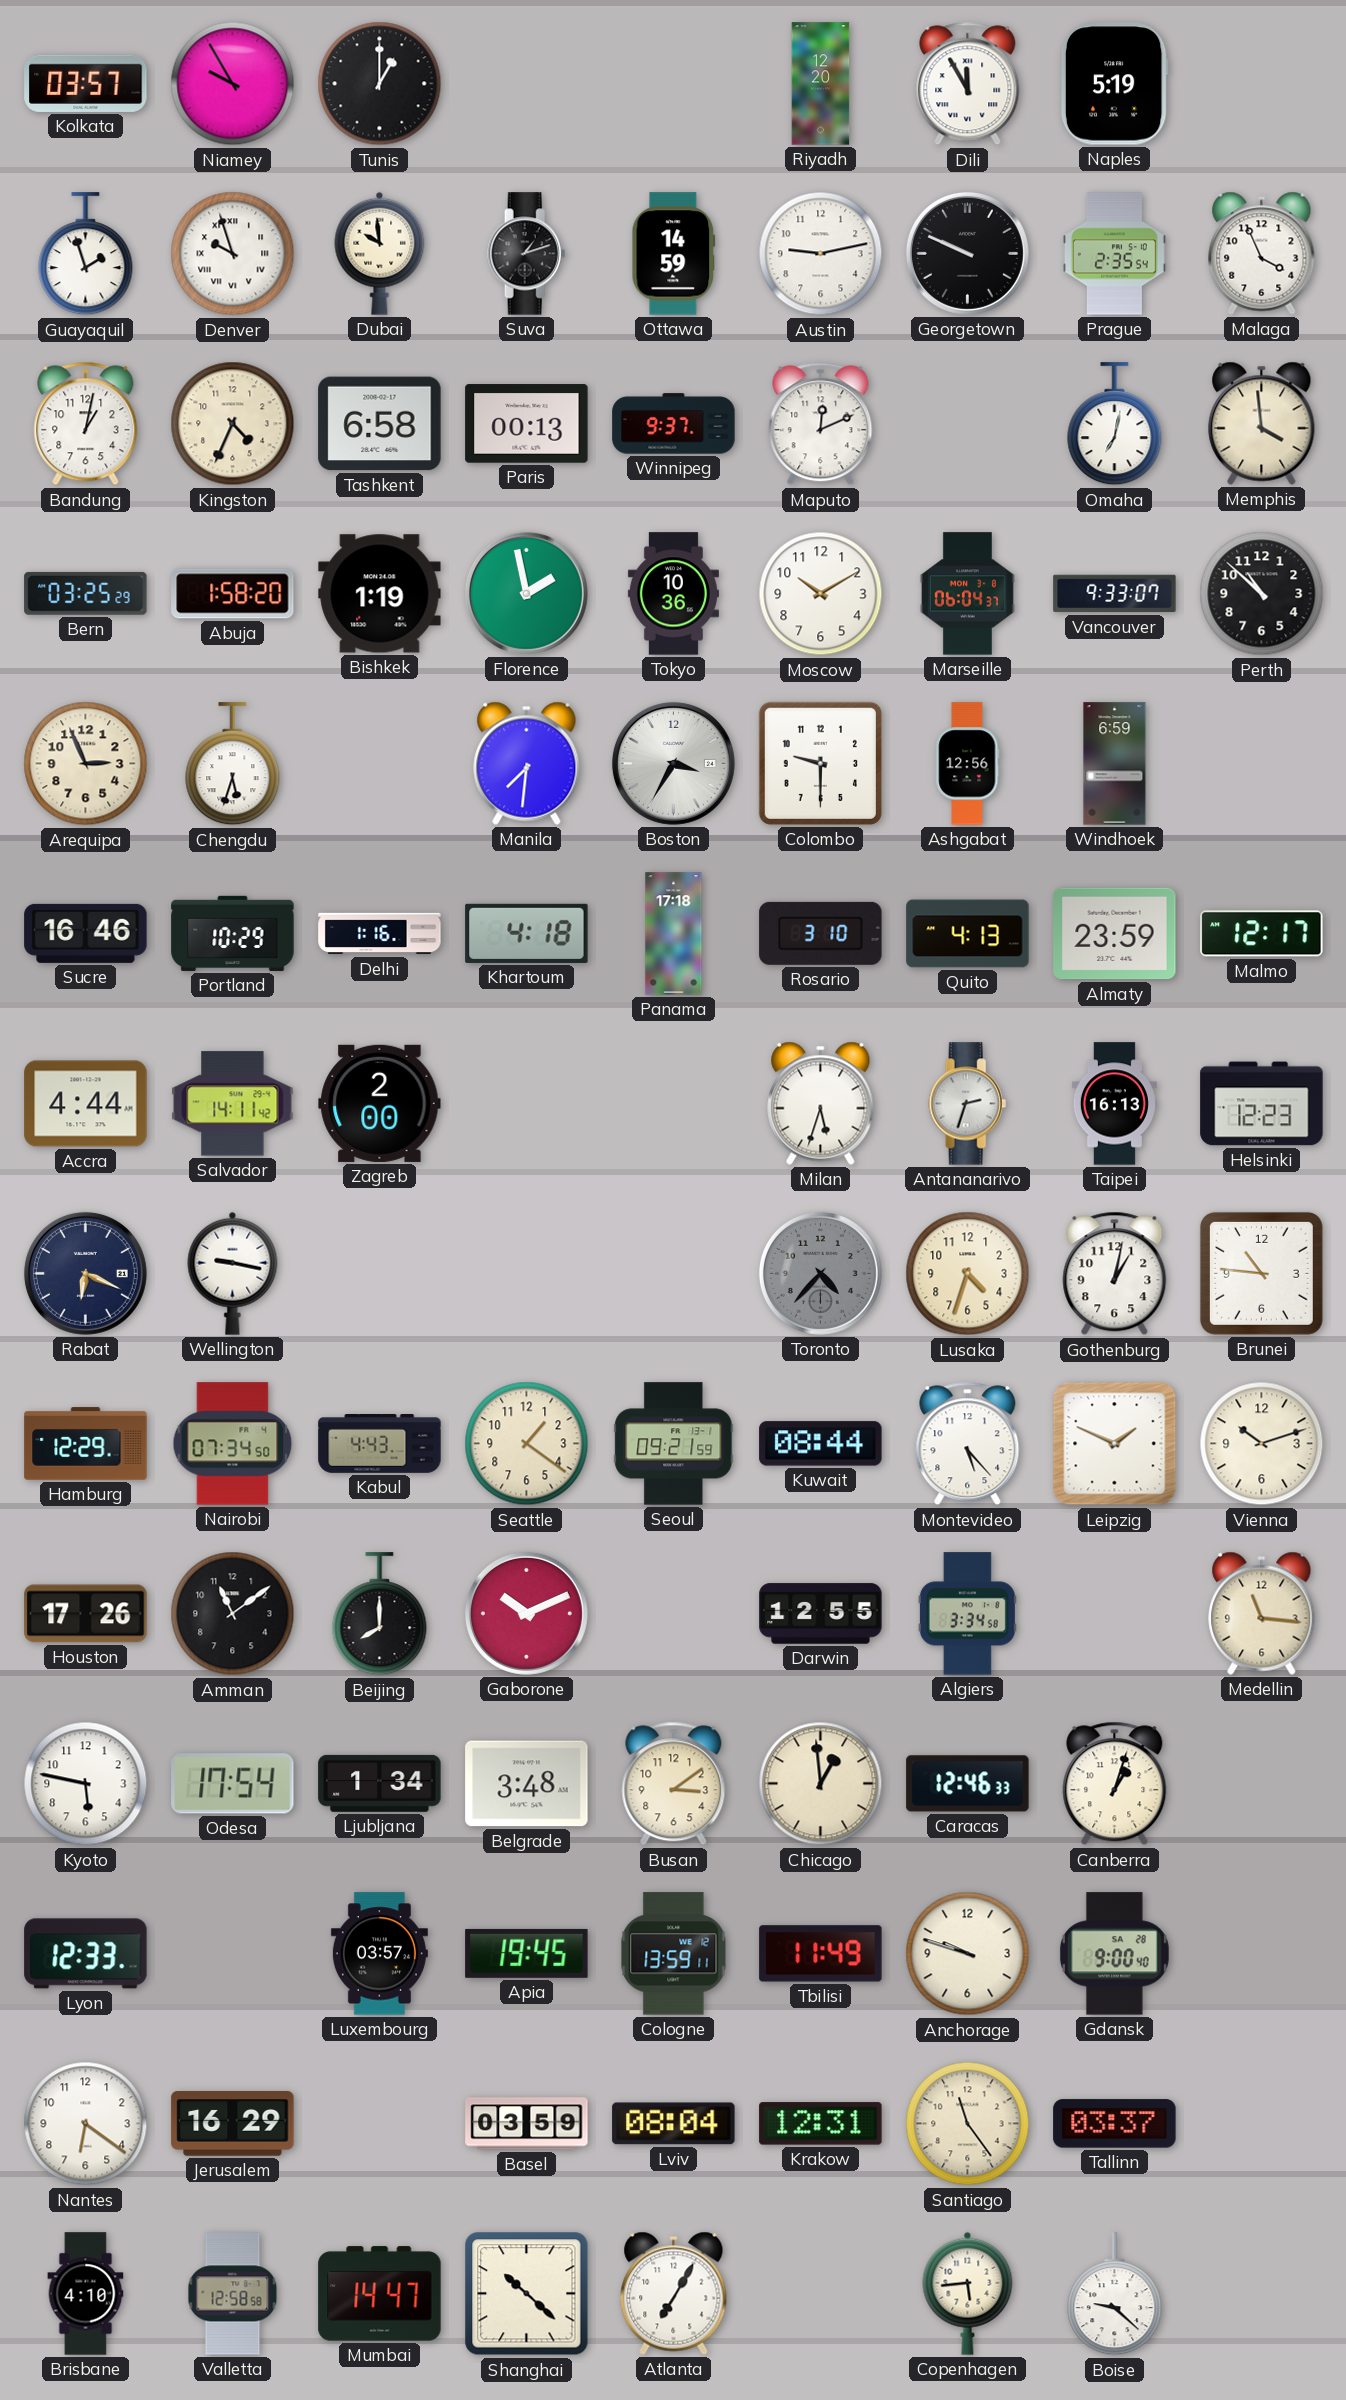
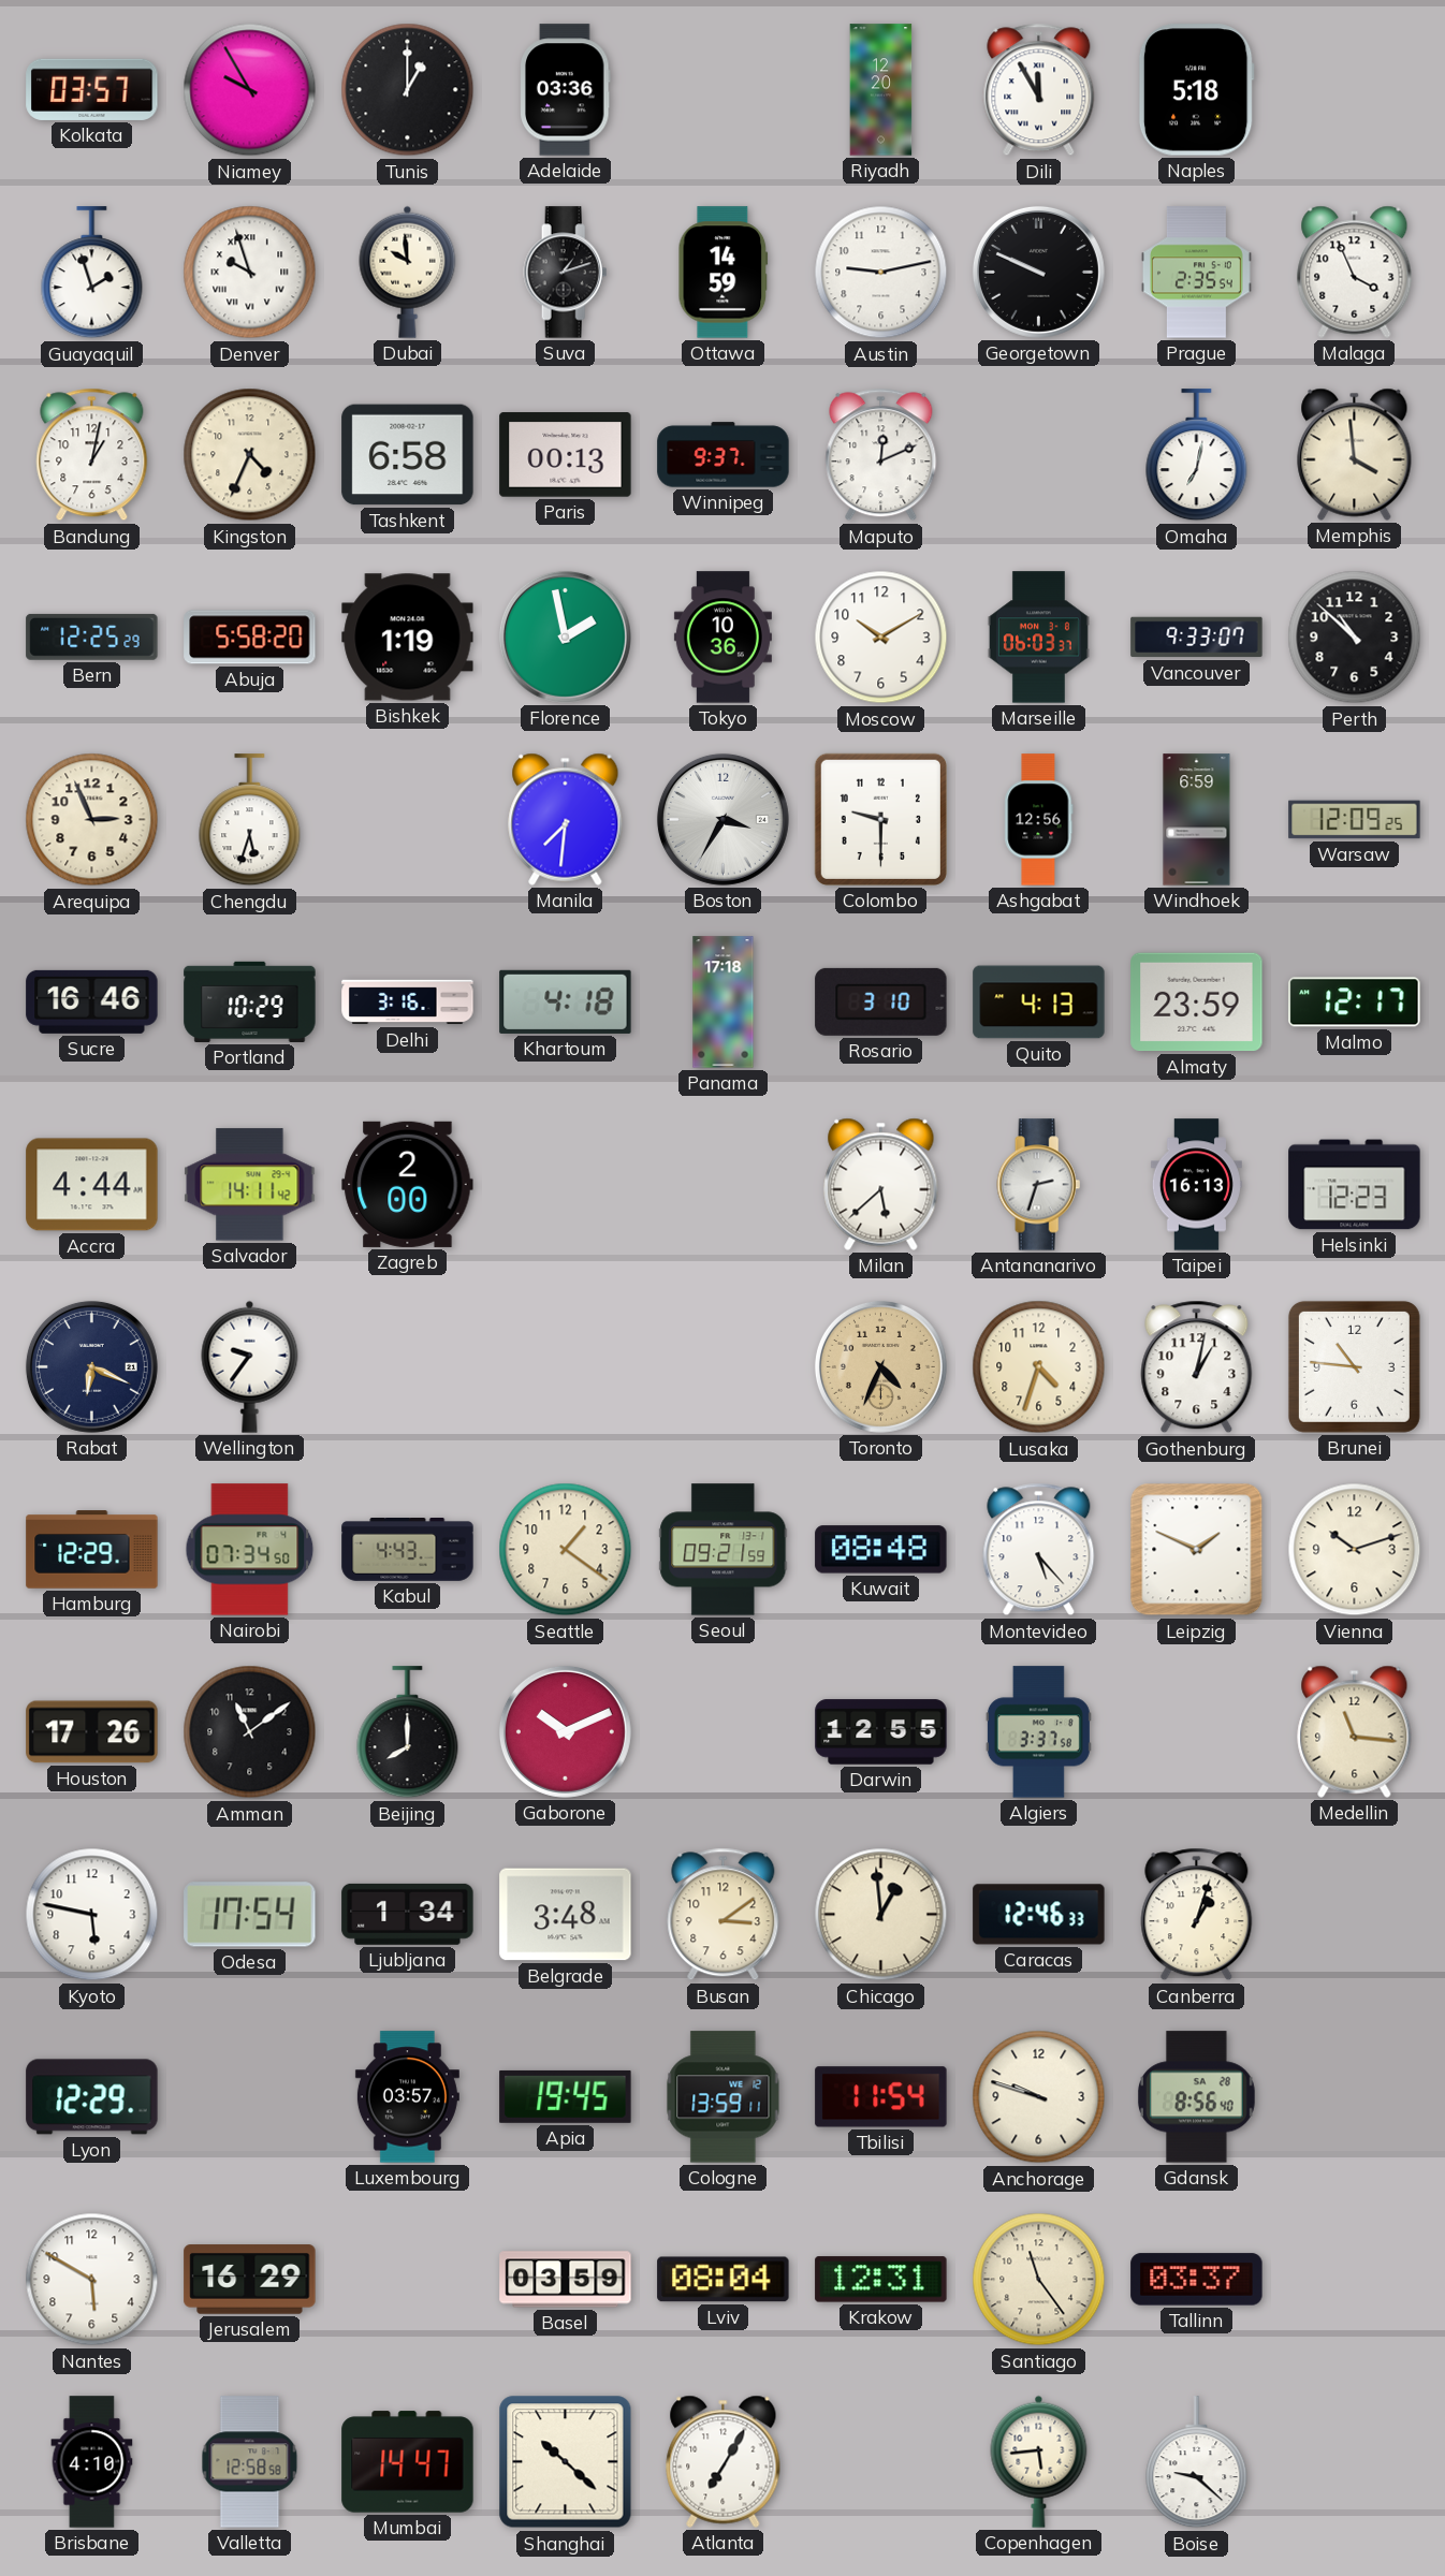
Adelaide: none -> 03:36 (566, 90)
Naples: 5:19 -> 5:18 (1196, 90)
Bern: 03:25 -> 12:25 (92, 636)
Abuja: 1:58 -> 5:58 (250, 638)
Marseille: 06:04 -> 06:03 (1038, 638)
Warsaw: none -> 12:09 (1355, 820)
Delhi: 1:16 -> 3:16 (408, 1002)
Milan: 5:33 -> 5:38 (881, 1184)
Wellington: 9:17 -> 9:36 (250, 1366)
Toronto: 4:37 -> 4:34 (880, 1366)
Toronto dial: grey -> champagne (880, 1366)
Kuwait: 08:44 -> 08:48 (881, 1550)
Algiers: 3:34 -> 3:37 (1038, 1732)
Lyon: 12:33 -> 12:29 (92, 2097)
Tbilisi: 11:49 -> 11:54 (881, 2097)
Gdansk: 9:00 -> 8:56 (1197, 2097)
Nantes: 6:21 -> 5:50 (92, 2280)
